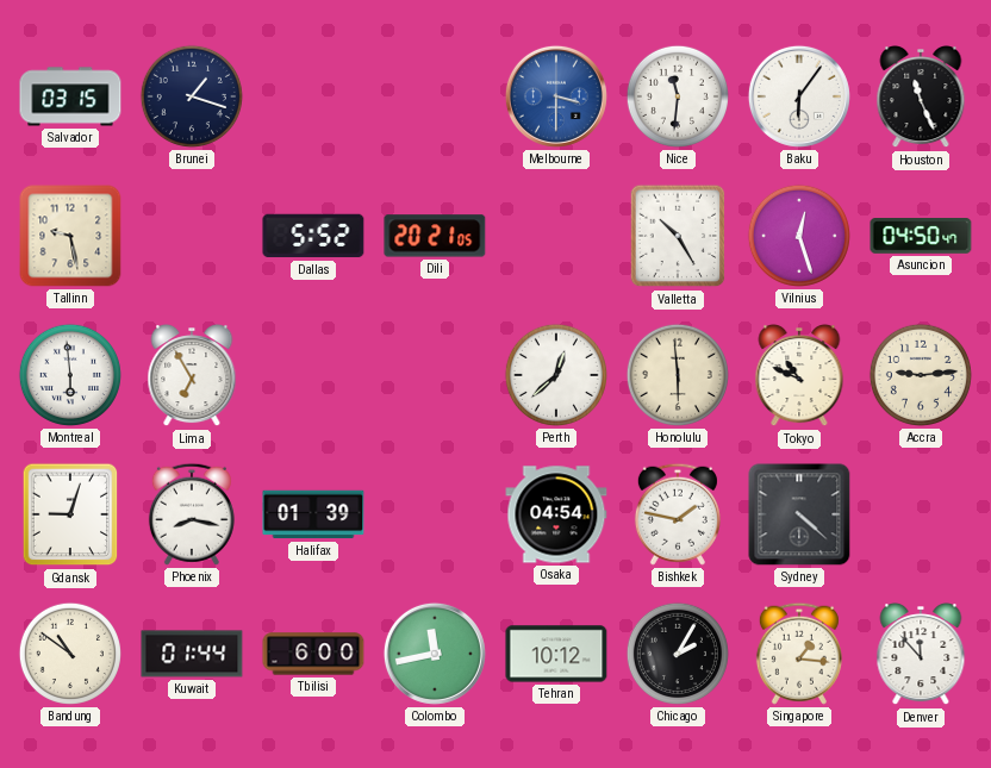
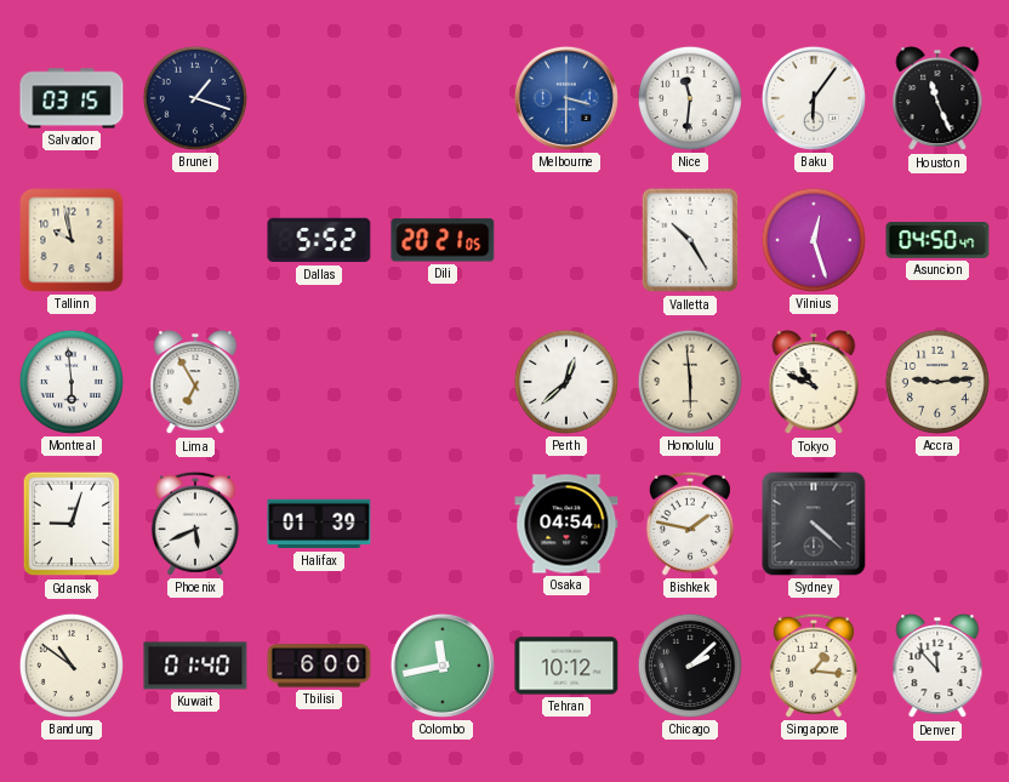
Tallinn: 9:28 -> 9:58 (72, 240)
Phoenix: 8:17 -> 5:41 (195, 524)
Kuwait: 01:44 -> 01:40 (195, 666)
Chicago: 2:05 -> 2:08 (690, 666)
